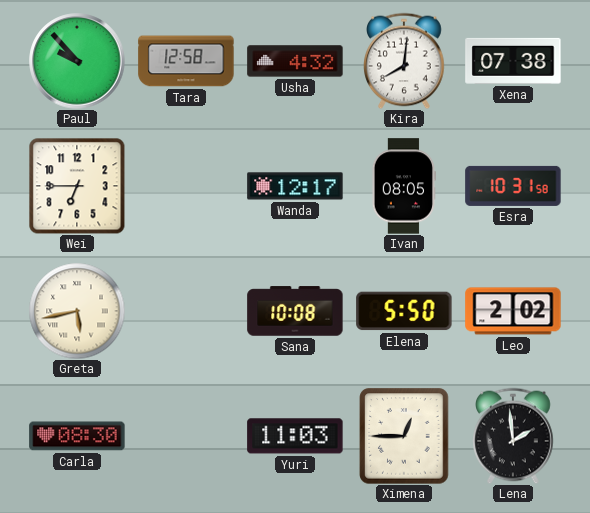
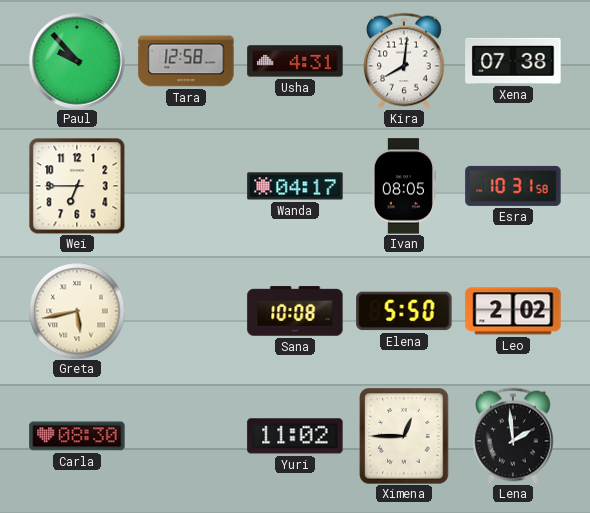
Usha: 4:32 -> 4:31 (295, 61)
Wanda: 12:17 -> 04:17 (295, 186)
Yuri: 11:03 -> 11:02 (295, 436)
